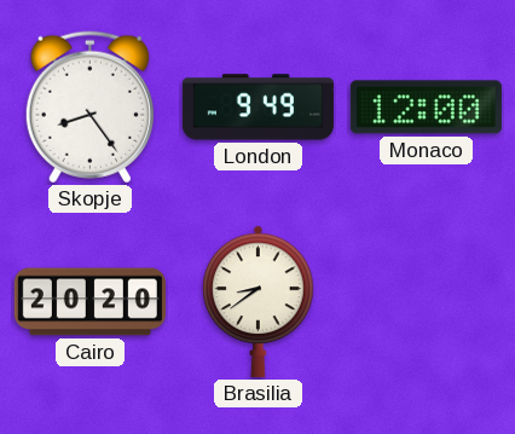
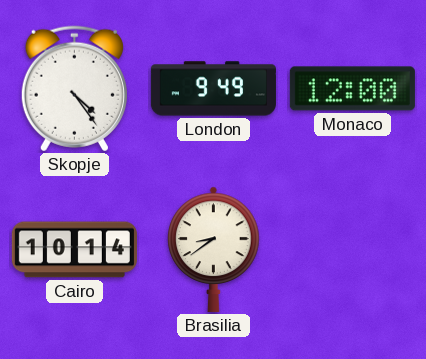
Skopje: 8:24 -> 4:24 (74, 89)
Cairo: 20:20 -> 10:14 (74, 250)
